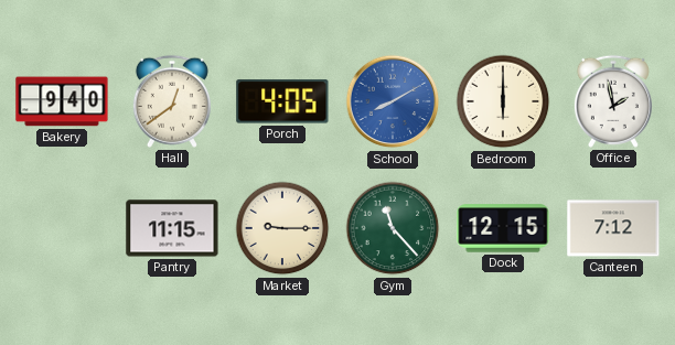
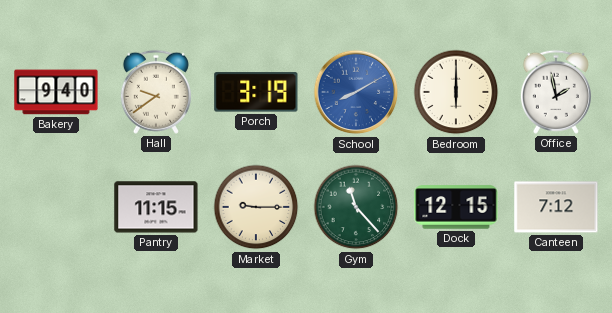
Hall: 12:39 -> 9:39 (156, 92)
Porch: 4:05 -> 3:19 (256, 92)
